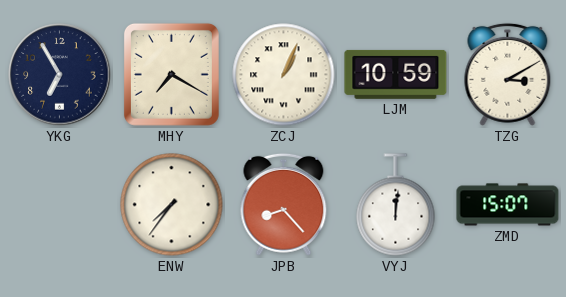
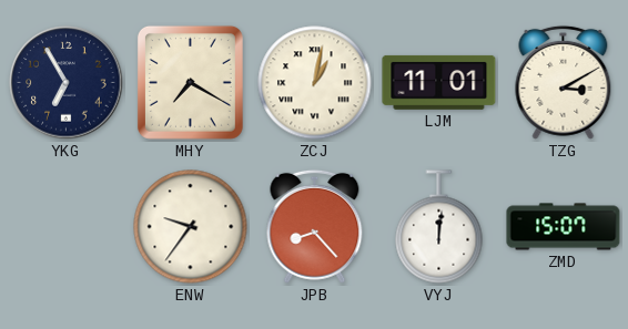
ZCJ: 1:04 -> 1:02 (315, 83)
LJM: 10:59 -> 11:01 (439, 82)
ENW: 7:36 -> 9:36 (191, 227)
